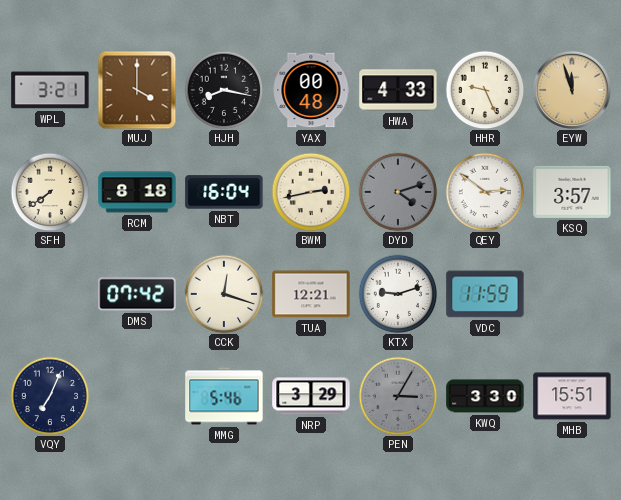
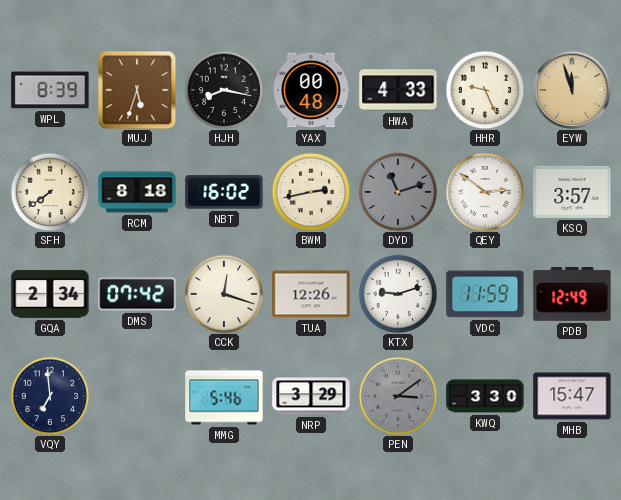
WPL: 3:21 -> 8:39 (50, 90)
MUJ: 4:00 -> 5:33 (137, 90)
NBT: 16:04 -> 16:02 (224, 192)
DYD: 4:12 -> 11:12 (398, 192)
GQA: none -> 2:34 (50, 294)
TUA: 12:21 -> 12:26 (311, 294)
PDB: none -> 12:49 (572, 295)
VQY: 7:04 -> 6:59 (50, 396)
PEN: 3:05 -> 3:09 (398, 396)
MHB: 15:51 -> 15:47 (572, 396)
